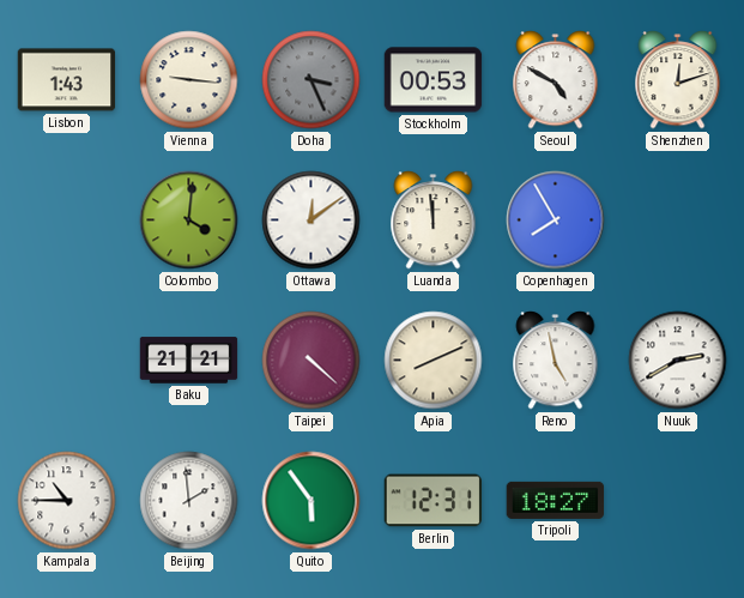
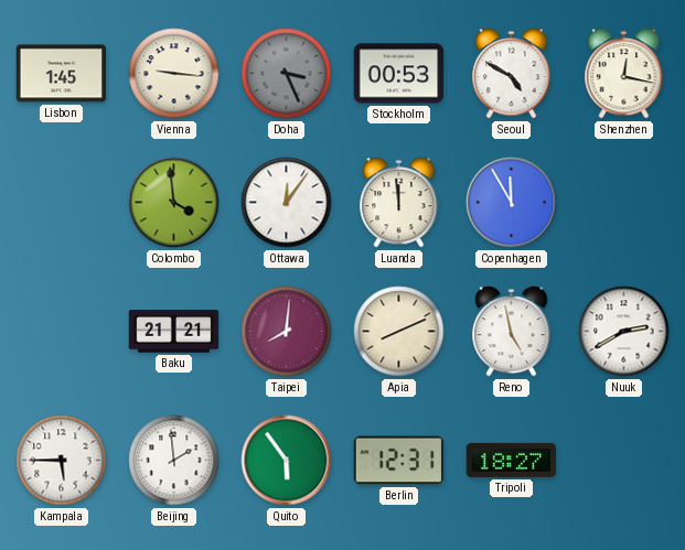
Lisbon: 1:43 -> 1:45 (62, 74)
Shenzhen: 12:12 -> 12:17 (624, 74)
Colombo: 4:01 -> 3:59 (174, 203)
Ottawa: 12:09 -> 12:06 (287, 203)
Copenhagen: 7:55 -> 11:55 (512, 203)
Taipei: 4:22 -> 8:01 (287, 332)
Kampala: 10:45 -> 5:45 (62, 461)
